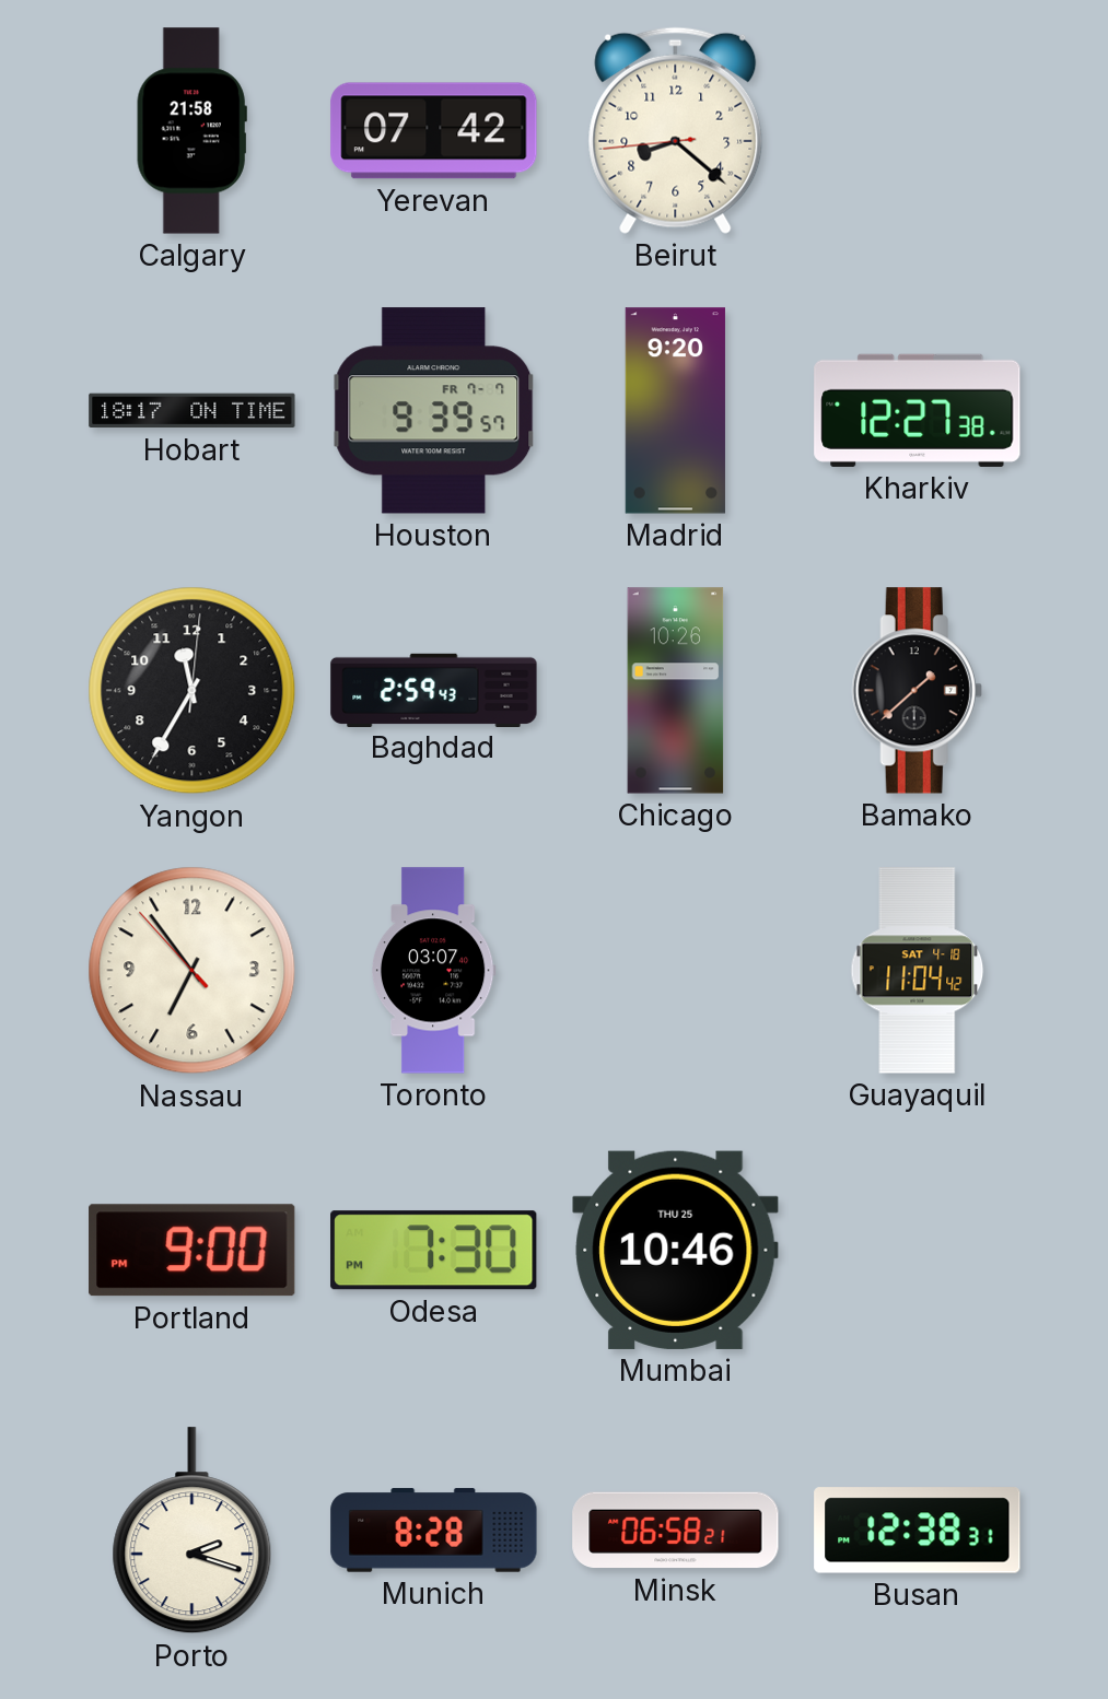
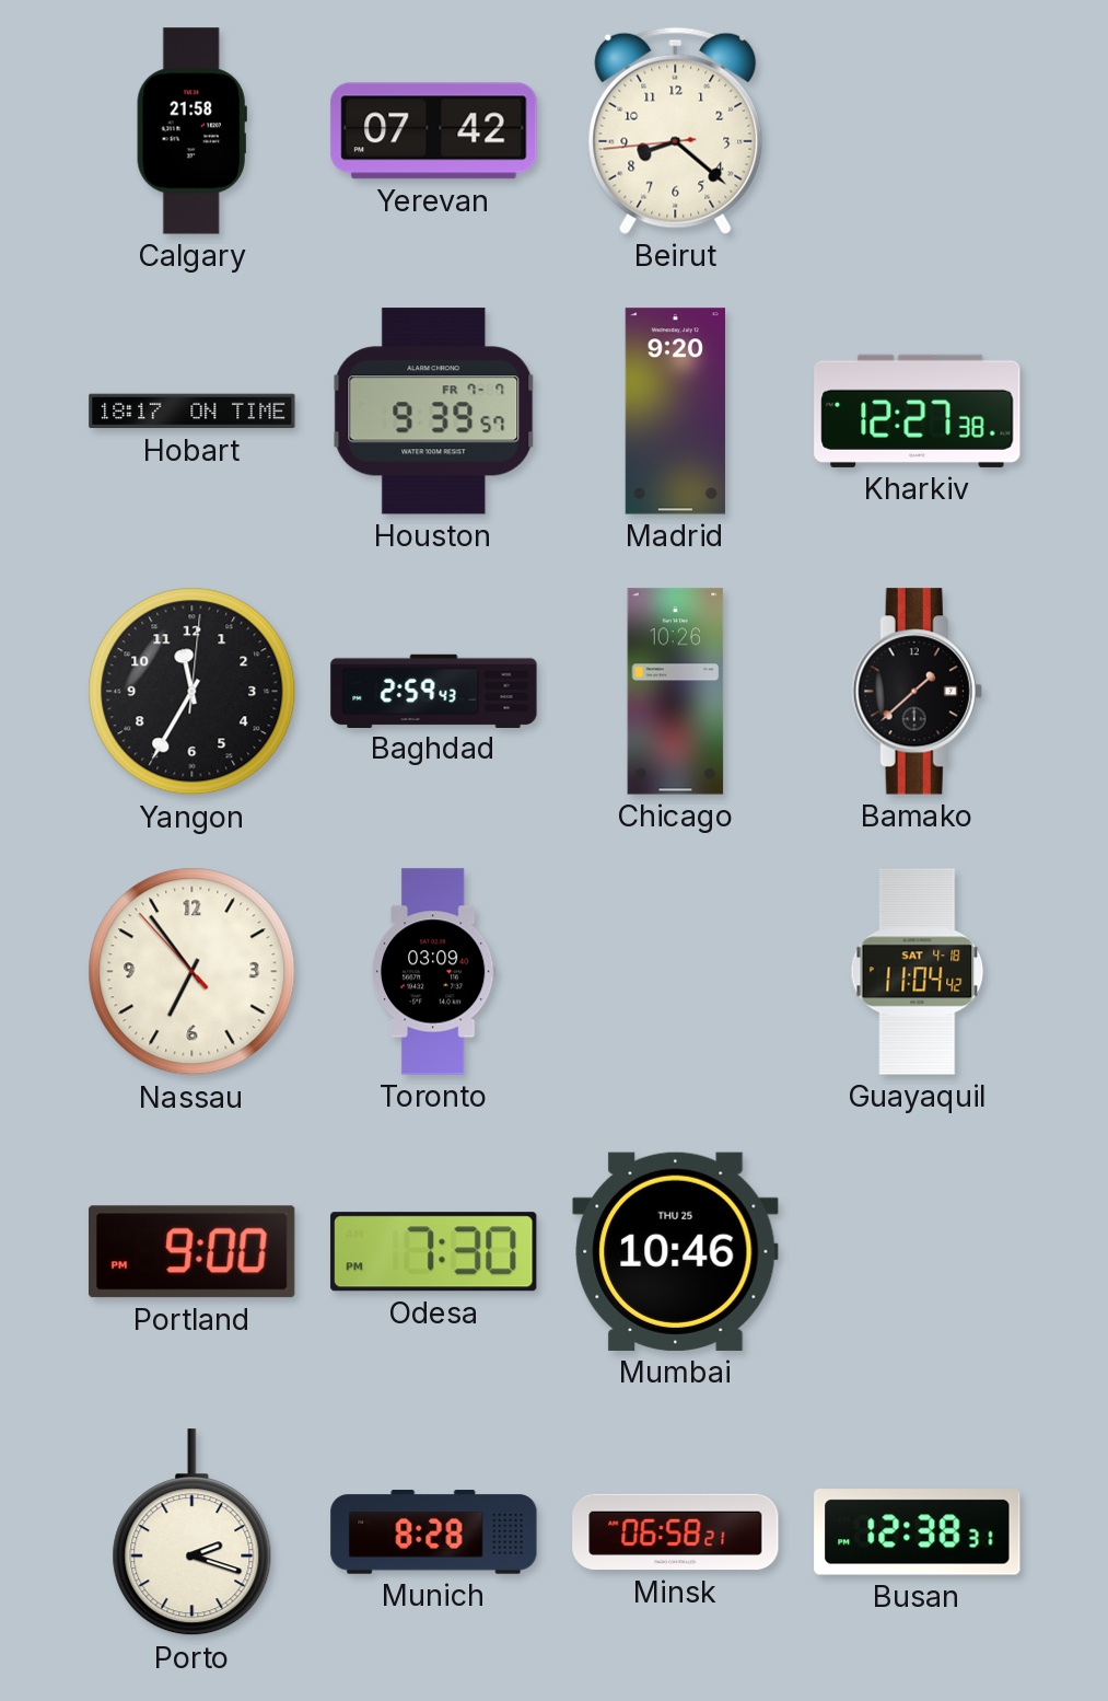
Toronto: 03:07 -> 03:09 (433, 972)
